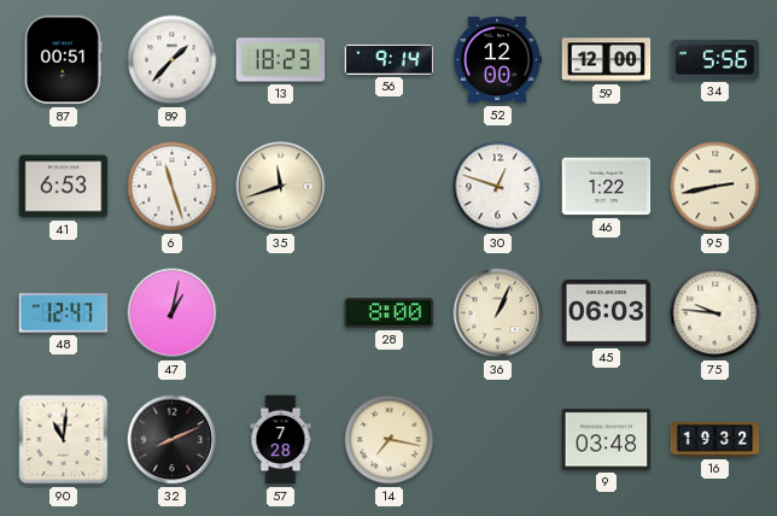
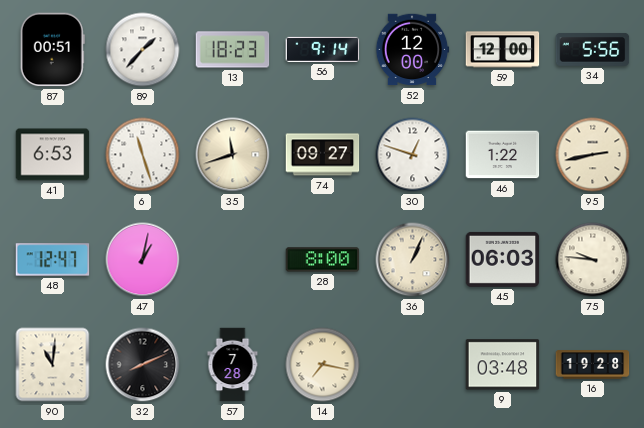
74: none -> 09:27 (323, 155)
16: 19:32 -> 19:28 (593, 365)
